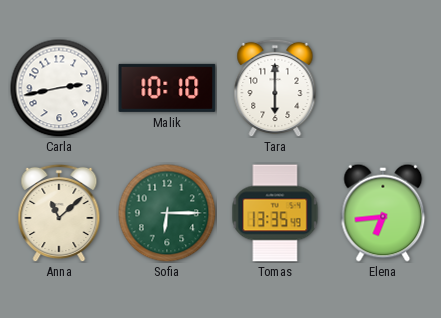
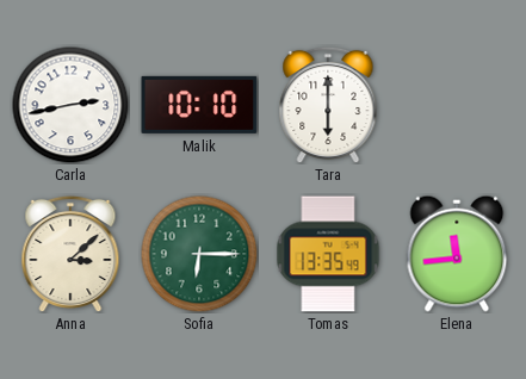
Anna: 11:08 -> 3:08 (70, 254)
Elena: 6:44 -> 11:44 (457, 254)
